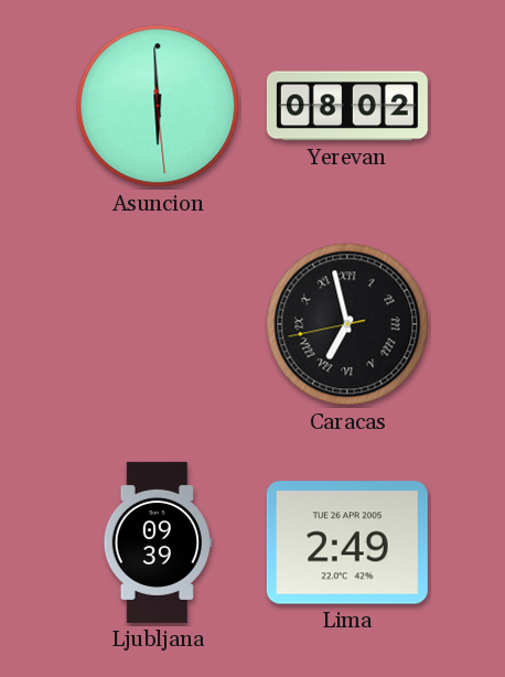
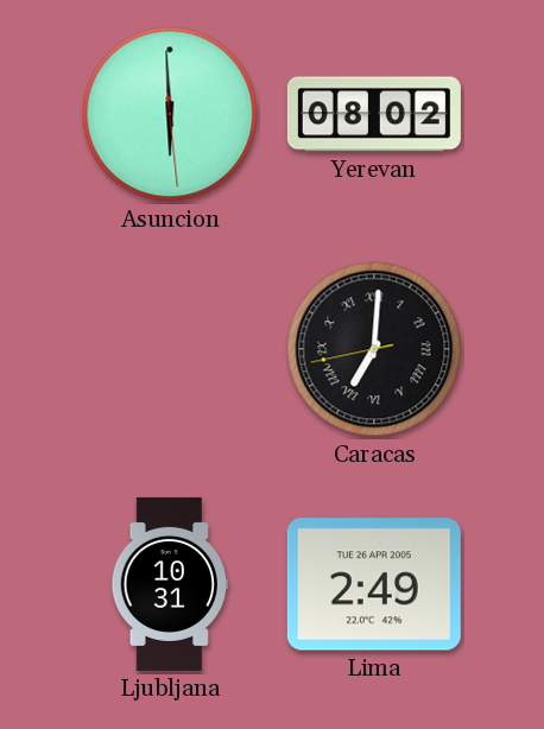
Caracas: 6:57 -> 7:00 (374, 349)
Ljubljana: 09:39 -> 10:31 (169, 584)
